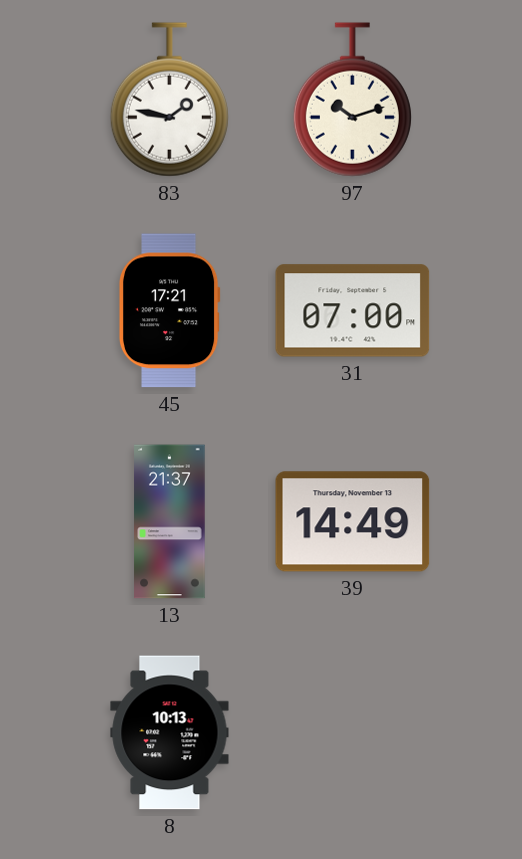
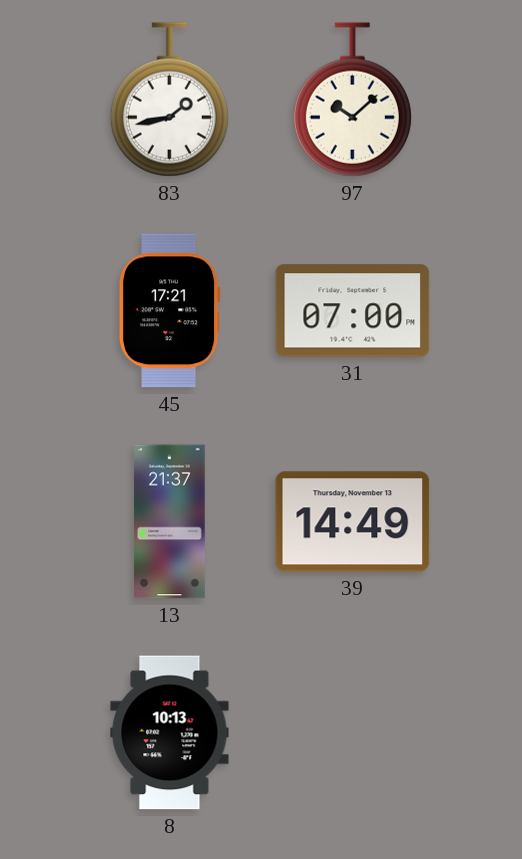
83: 1:47 -> 1:43 (169, 100)
97: 10:12 -> 10:08 (352, 100)
